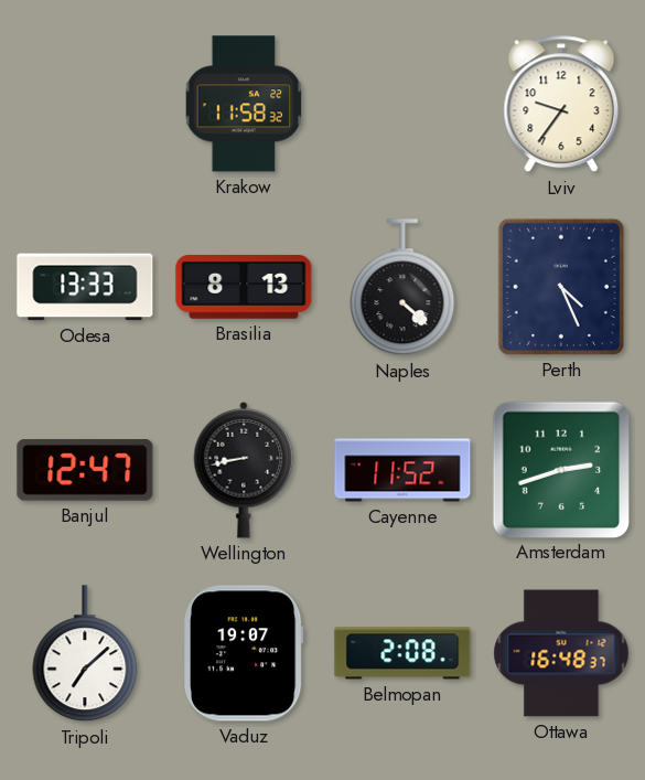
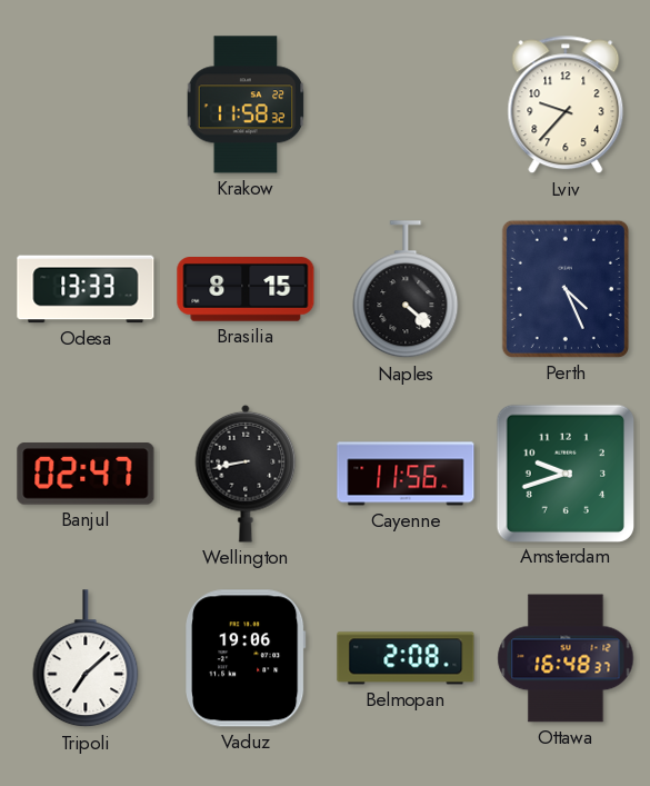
Lviv: 9:36 -> 9:37 (566, 105)
Brasilia: 8:13 -> 8:15 (246, 290)
Banjul: 12:47 -> 02:47 (86, 474)
Cayenne: 11:52 -> 11:56 (406, 474)
Amsterdam: 2:42 -> 9:42 (564, 472)
Vaduz: 19:07 -> 19:06 (246, 658)
